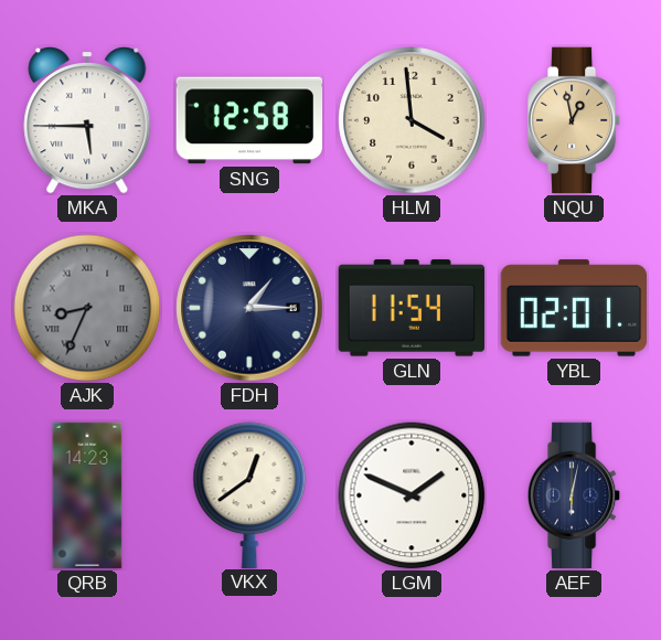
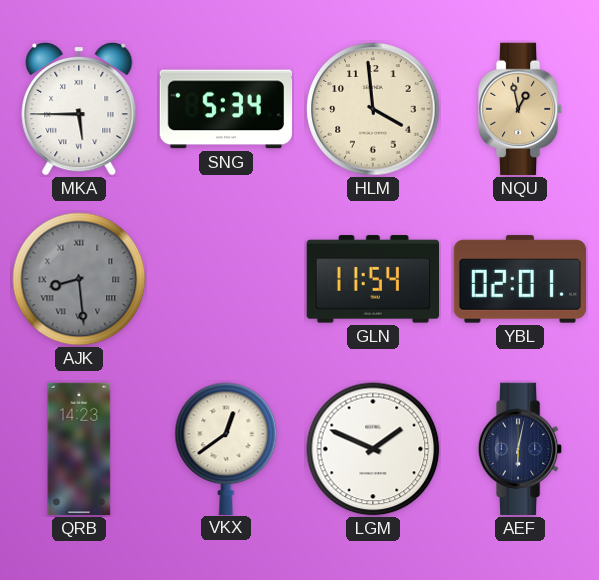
SNG: 12:58 -> 5:34 (226, 109)
AJK: 8:34 -> 8:29 (79, 279)
FDH: 1:15 -> none (249, 308)
